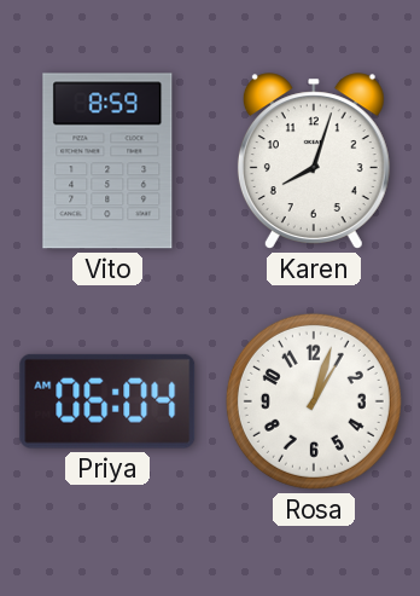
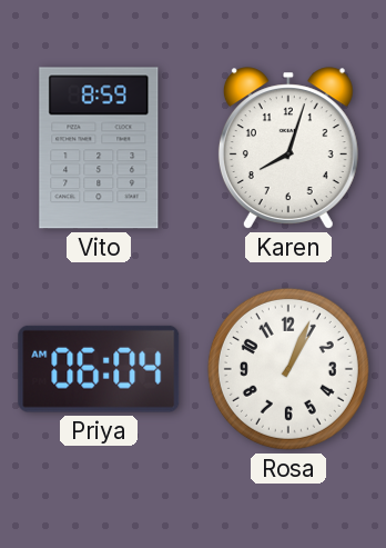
Rosa: 1:03 -> 1:04 (288, 369)
